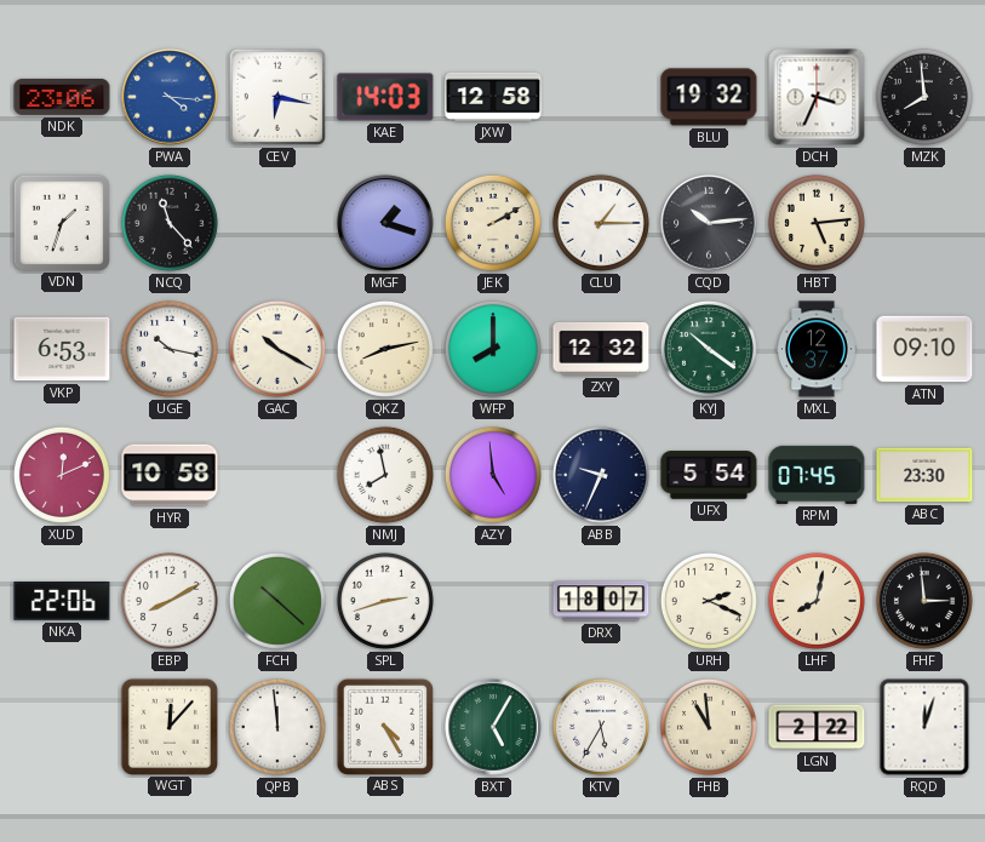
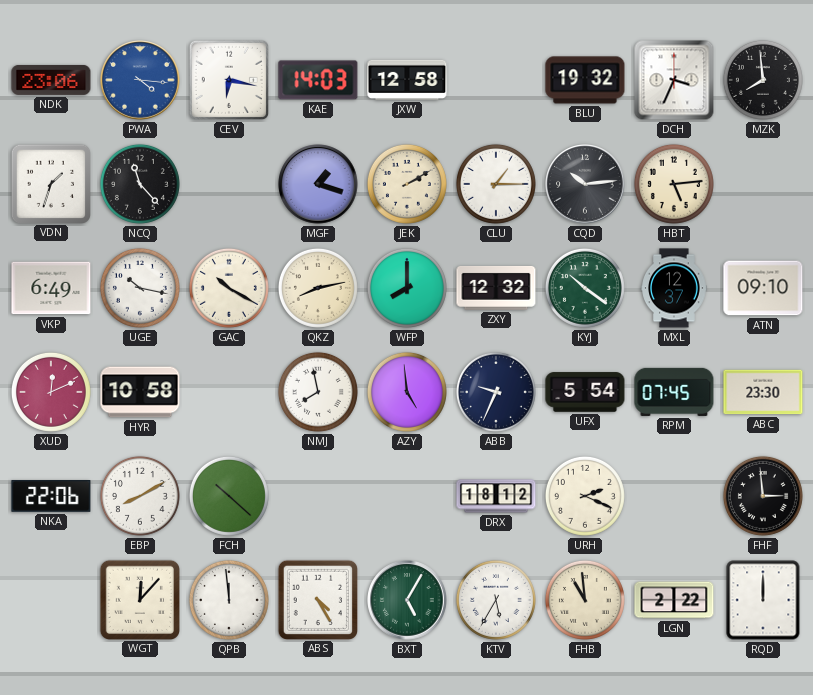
VKP: 6:53 -> 6:49 (51, 288)
SPL: 2:42 -> none (385, 601)
DRX: 18:07 -> 18:12 (496, 496)
LHF: 8:02 -> none (817, 601)
RQD: 12:03 -> 12:00 (763, 600)
